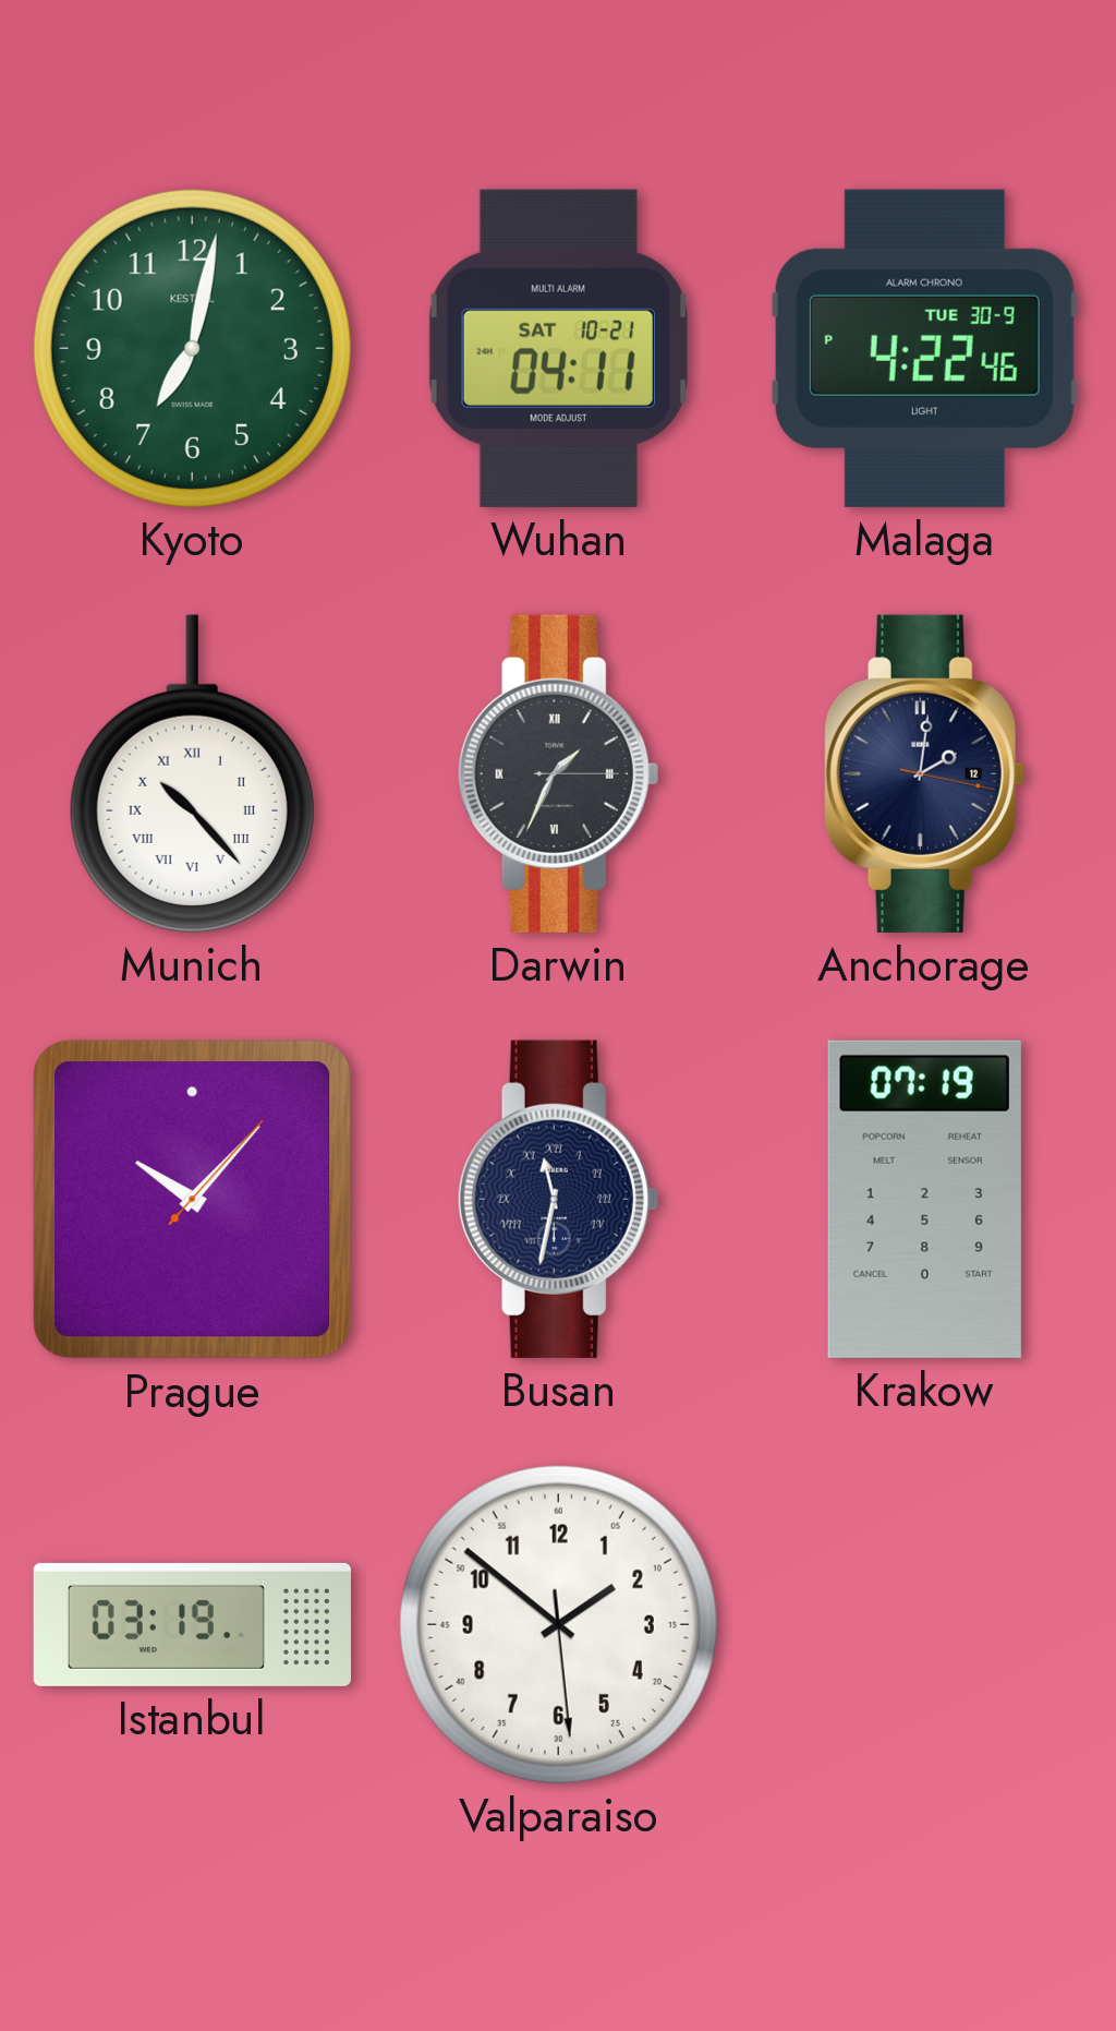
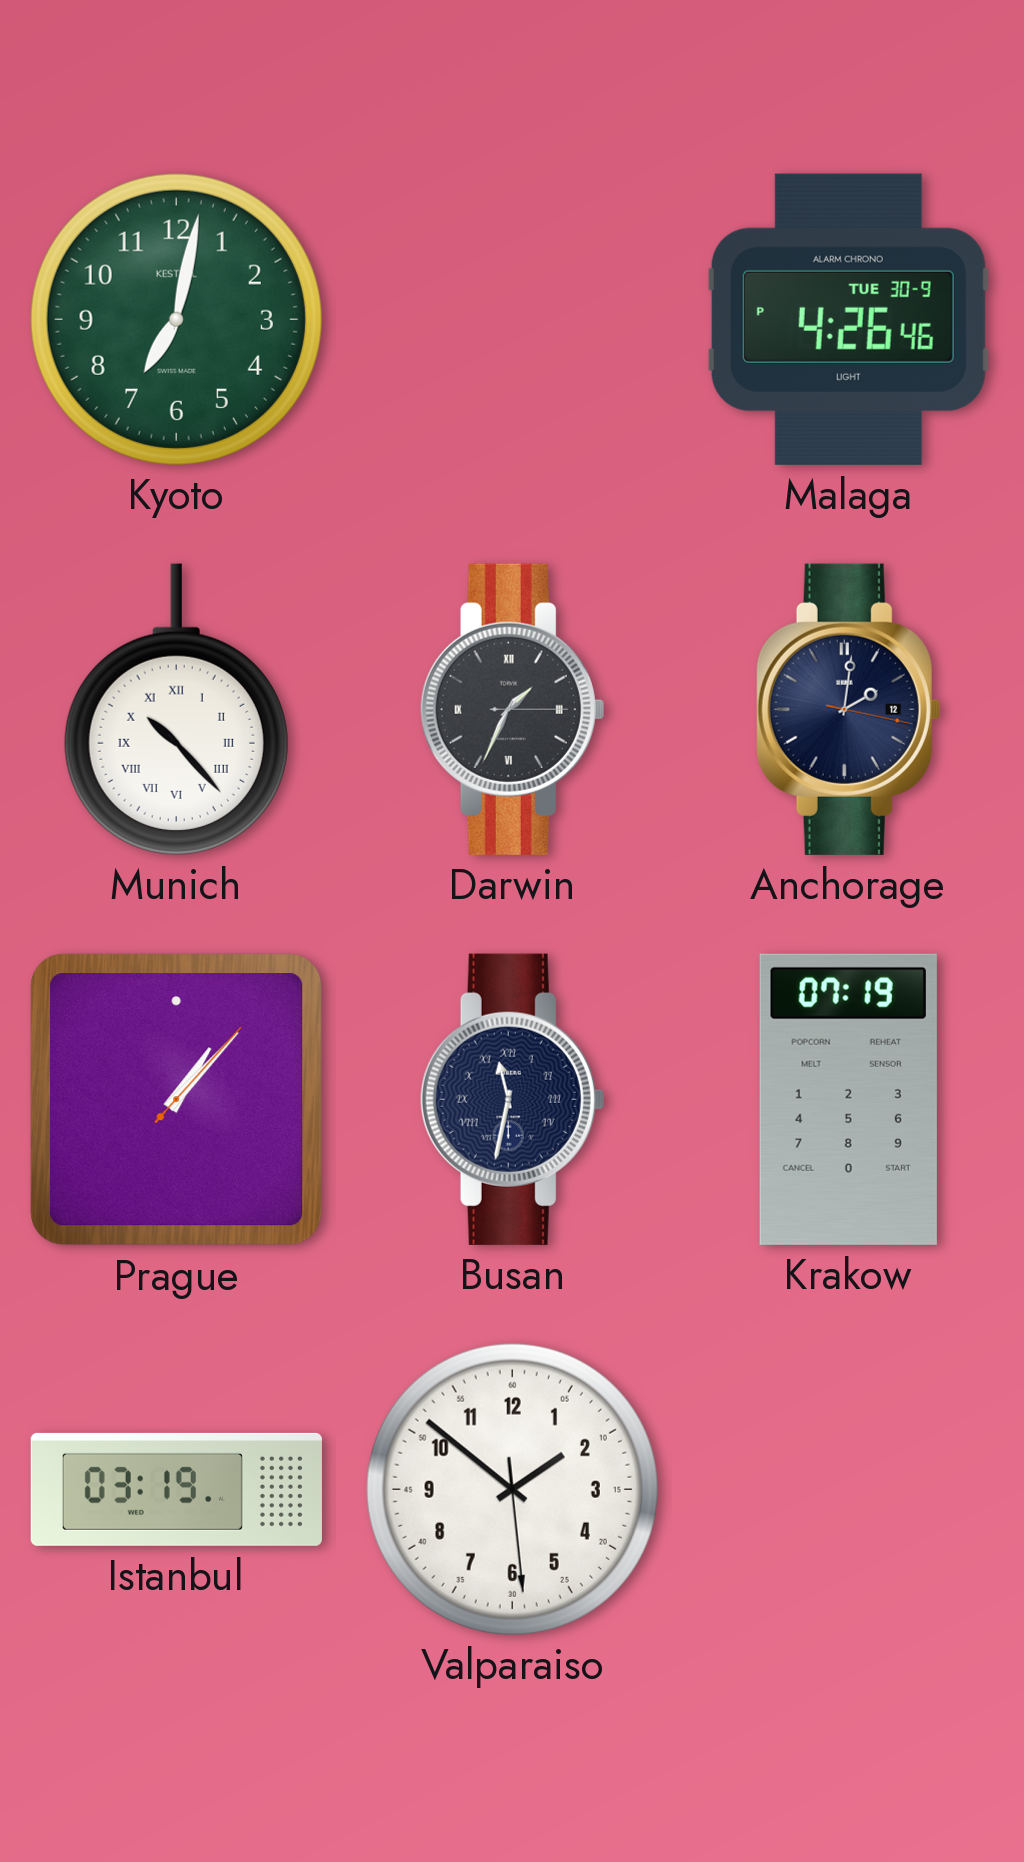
Wuhan: 04:11 -> none (558, 348)
Malaga: 4:22 -> 4:26 (848, 319)
Prague: 10:07 -> 1:07 (177, 1100)
